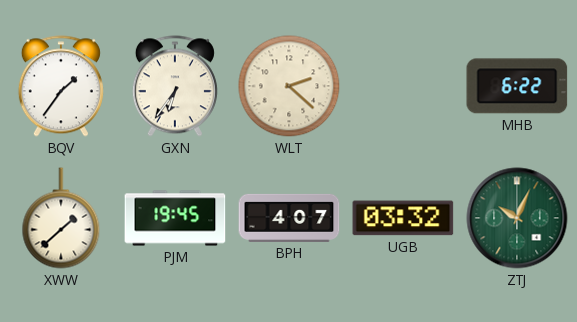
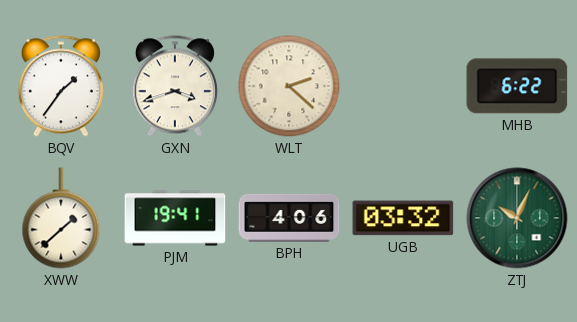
GXN: 6:36 -> 3:42 (175, 86)
PJM: 19:45 -> 19:41 (175, 218)
BPH: 4:07 -> 4:06 (289, 218)
